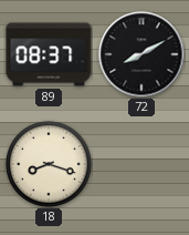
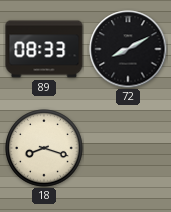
89: 08:37 -> 08:33 (44, 49)
